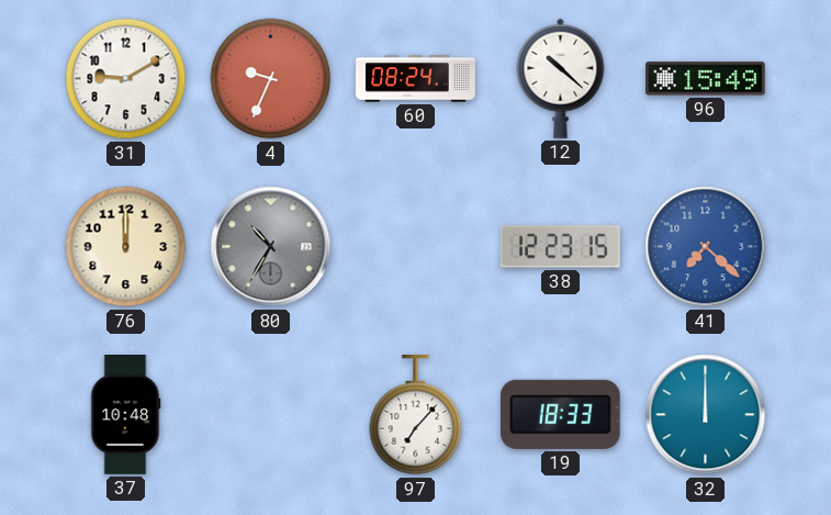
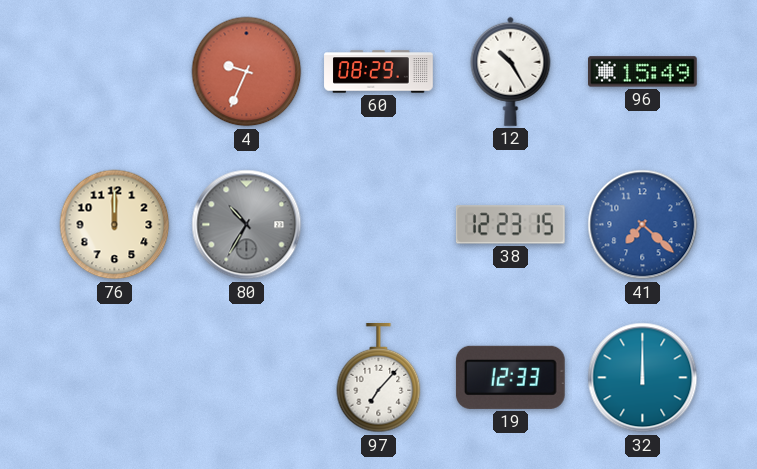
31: 9:10 -> none (126, 79)
60: 08:24 -> 08:29 (379, 72)
12: 10:22 -> 10:25 (511, 71)
37: 10:48 -> none (126, 415)
19: 18:33 -> 12:33 (510, 377)
